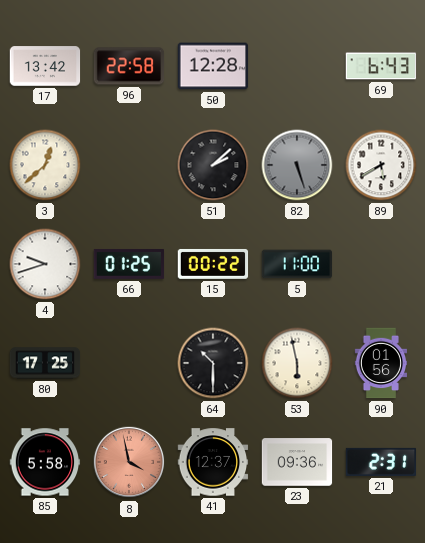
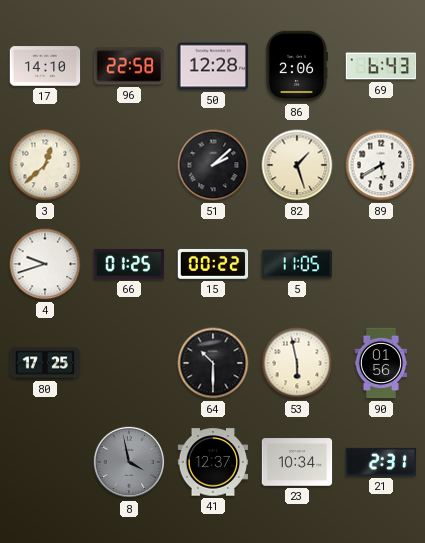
17: 13:42 -> 14:10 (45, 66)
86: none -> 2:06 (296, 66)
82: 5:27 -> 1:27 (297, 165)
82 dial: grey -> cream (297, 165)
5: 11:00 -> 11:05 (297, 264)
85: 5:58 -> none (45, 462)
8 dial: salmon -> grey (129, 462)
23: 09:36 -> 10:34 (297, 462)
